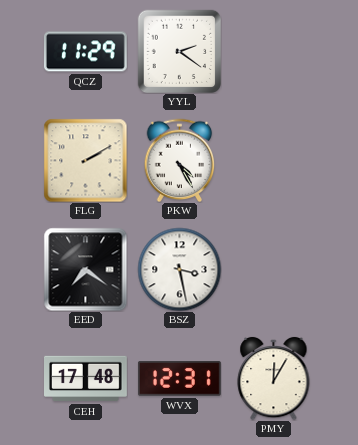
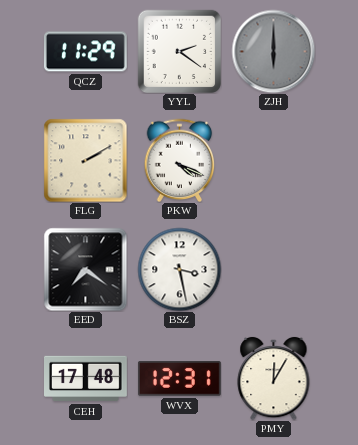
ZJH: none -> 6:00 (273, 51)
PKW: 4:25 -> 4:19 (180, 160)
